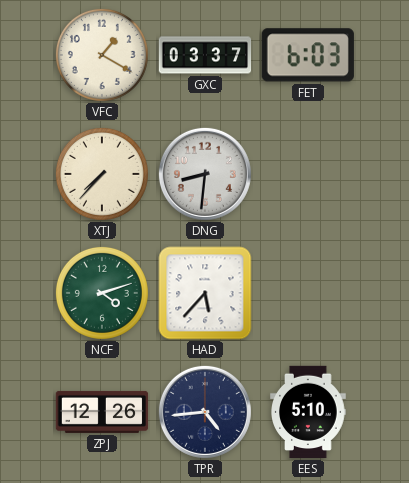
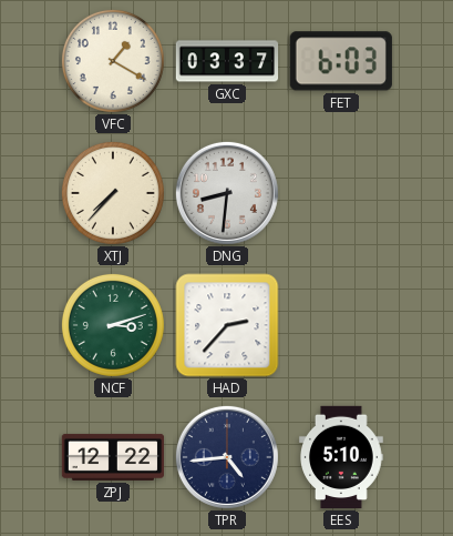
NCF: 4:12 -> 3:12 (113, 325)
HAD: 5:37 -> 2:37 (227, 325)
ZPJ: 12:26 -> 12:22 (113, 457)
